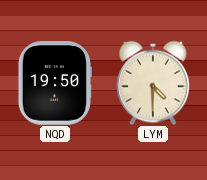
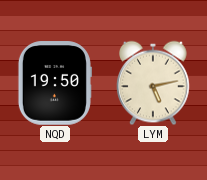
LYM: 4:30 -> 5:13 (153, 83)
